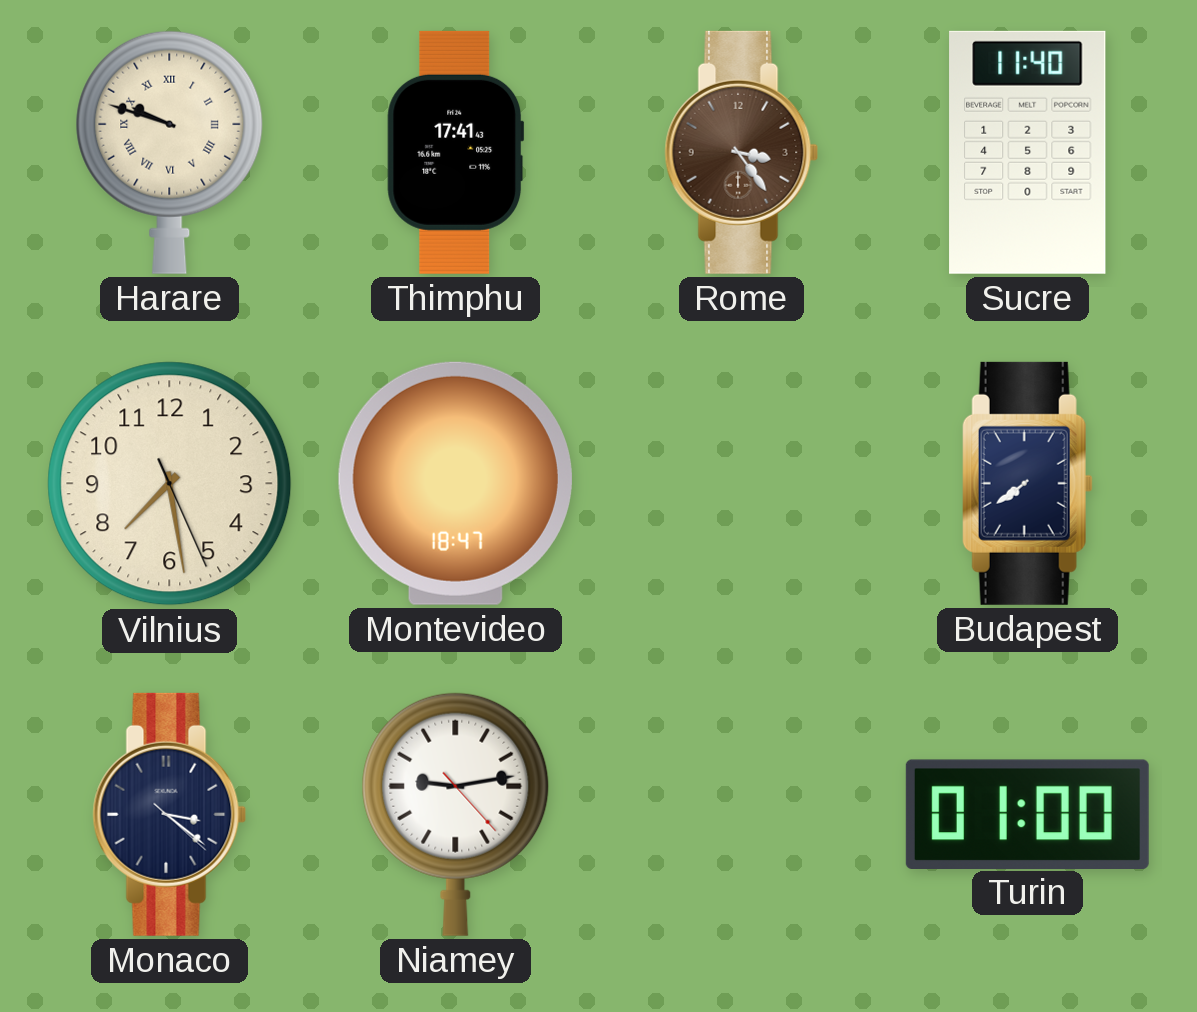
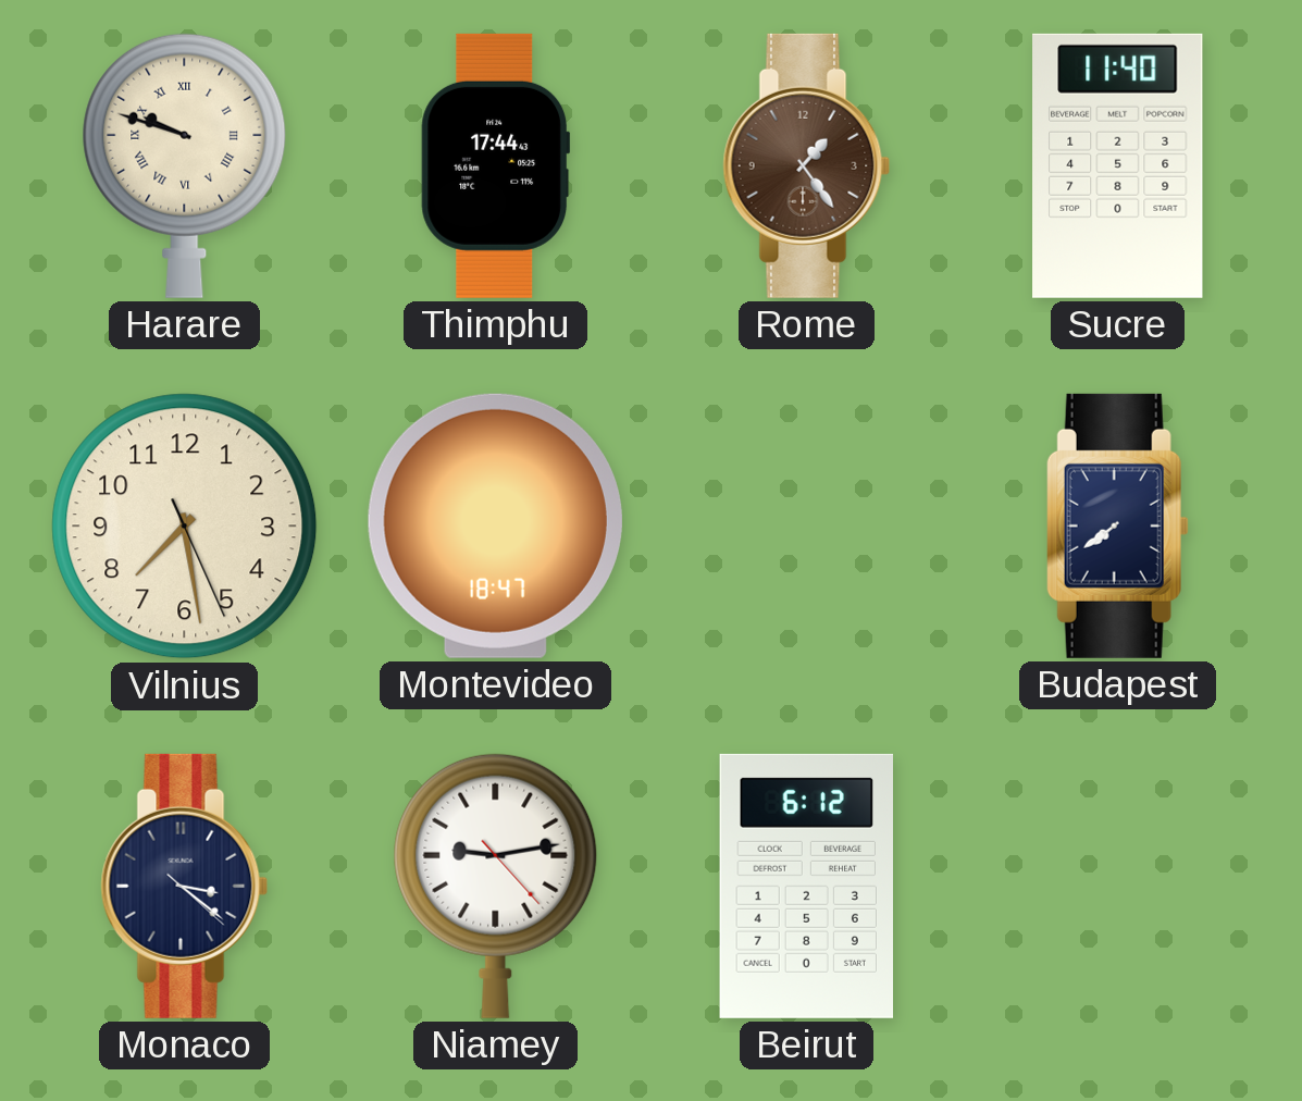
Thimphu: 17:41 -> 17:44 (496, 165)
Rome: 3:24 -> 1:24 (807, 165)
Beirut: none -> 6:12 (806, 886)
Turin: 01:00 -> none (1027, 814)
